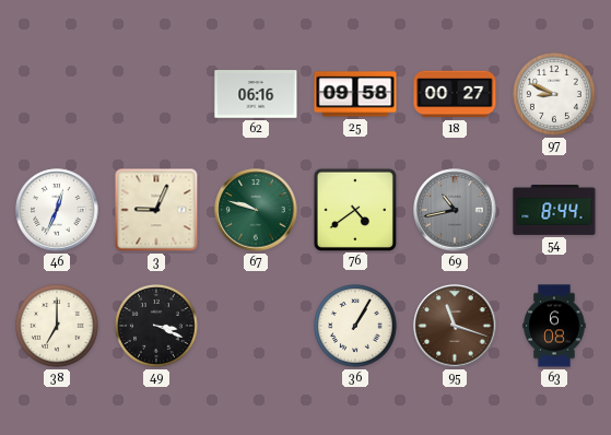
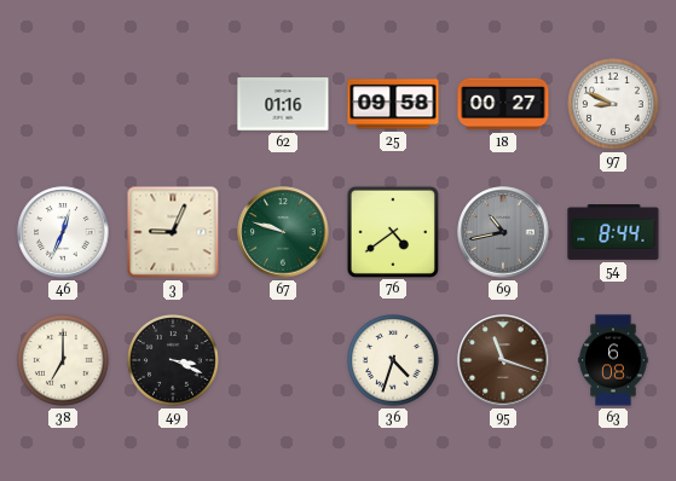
62: 06:16 -> 01:16 (283, 104)
36: 1:05 -> 4:33 (394, 361)
